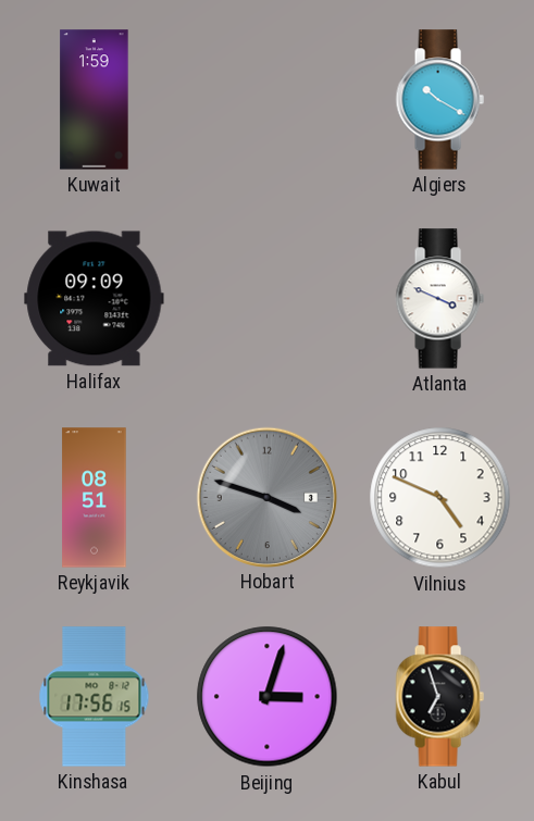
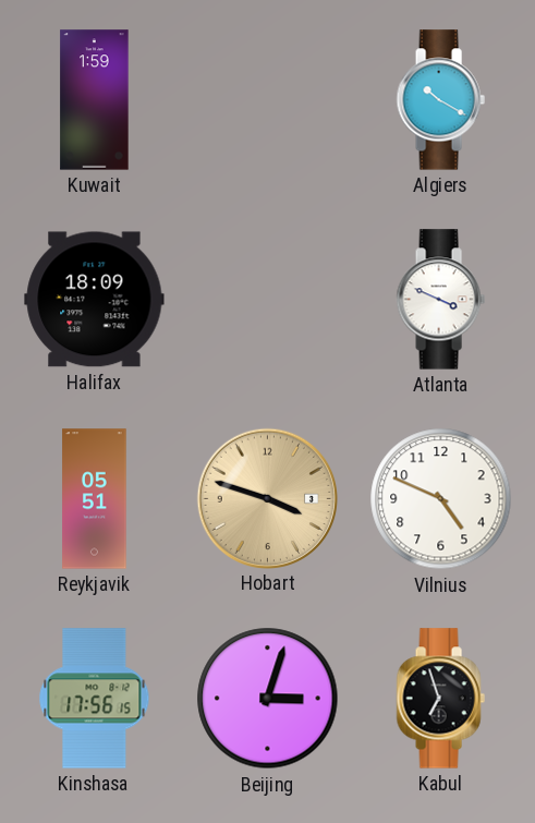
Halifax: 09:09 -> 18:09 (95, 300)
Reykjavik: 08:51 -> 05:51 (95, 499)
Hobart dial: grey -> champagne (267, 498)
